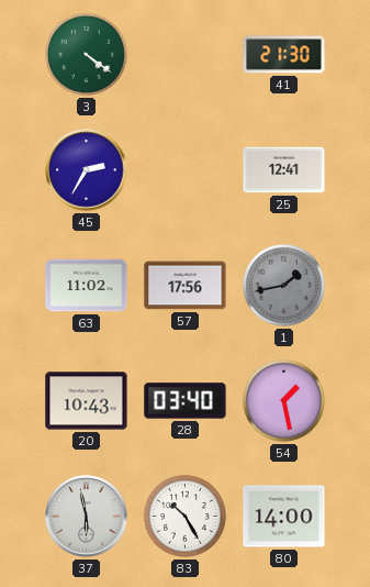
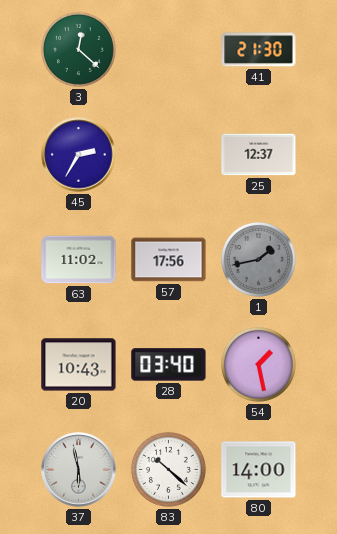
3: 4:21 -> 12:22 (78, 49)
25: 12:41 -> 12:37 (259, 155)
83: 10:25 -> 10:22 (168, 469)
